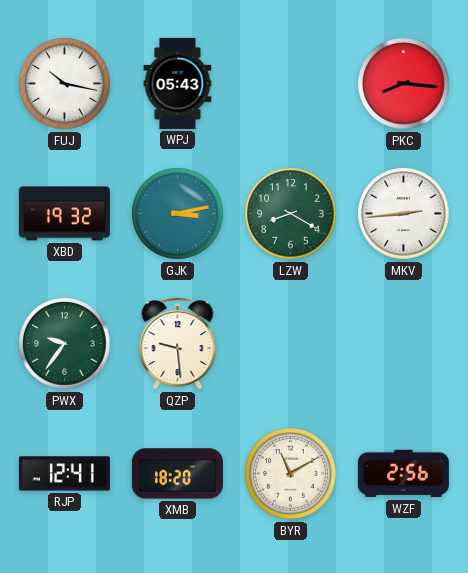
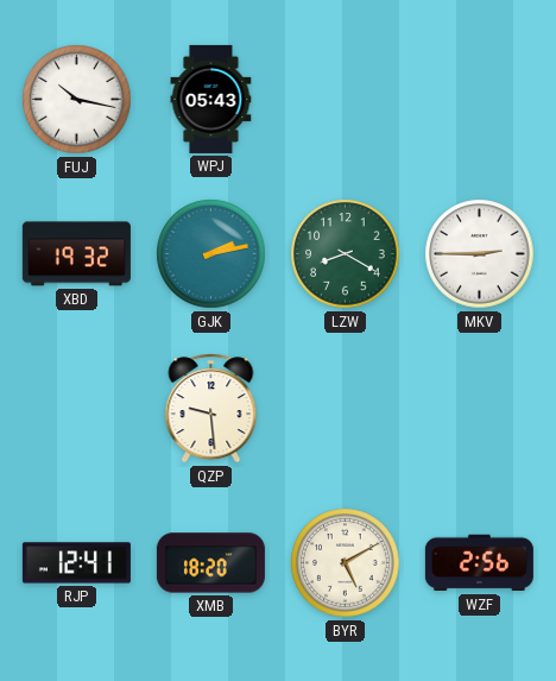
PKC: 8:16 -> none (404, 84)
GJK: 3:13 -> 2:13 (211, 254)
MKV: 2:44 -> 2:45 (480, 254)
PWX: 9:36 -> none (65, 344)
BYR: 11:10 -> 5:10 (346, 563)
